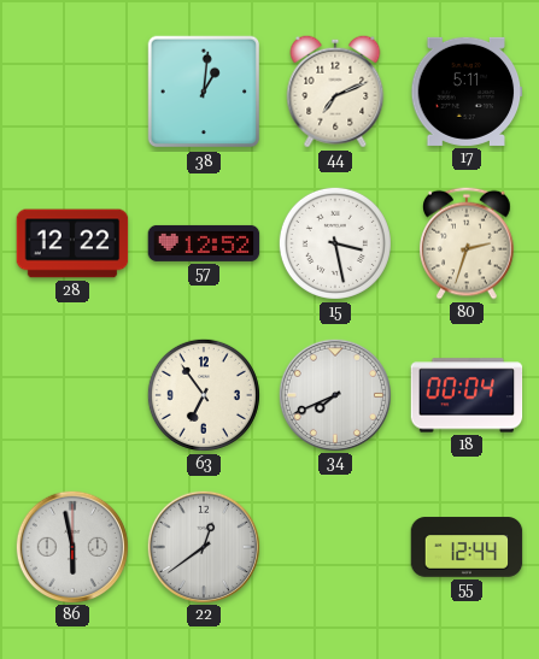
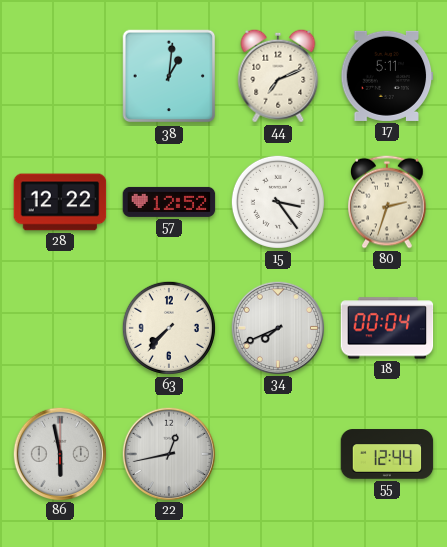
15: 3:28 -> 3:24 (278, 202)
63: 6:54 -> 7:37 (169, 328)
22: 12:39 -> 12:43 (168, 453)
